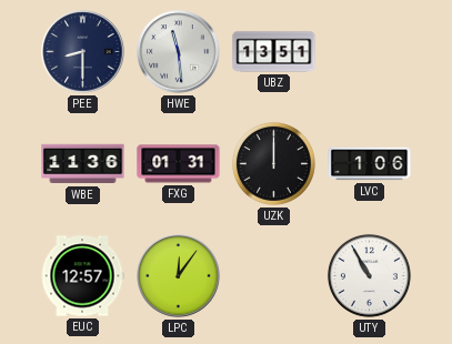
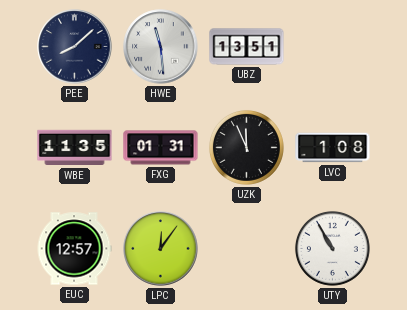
PEE: 8:30 -> 8:08 (75, 47)
WBE: 11:36 -> 11:35 (75, 148)
UZK: 12:00 -> 11:56 (246, 147)
LVC: 1:06 -> 1:08 (333, 148)
